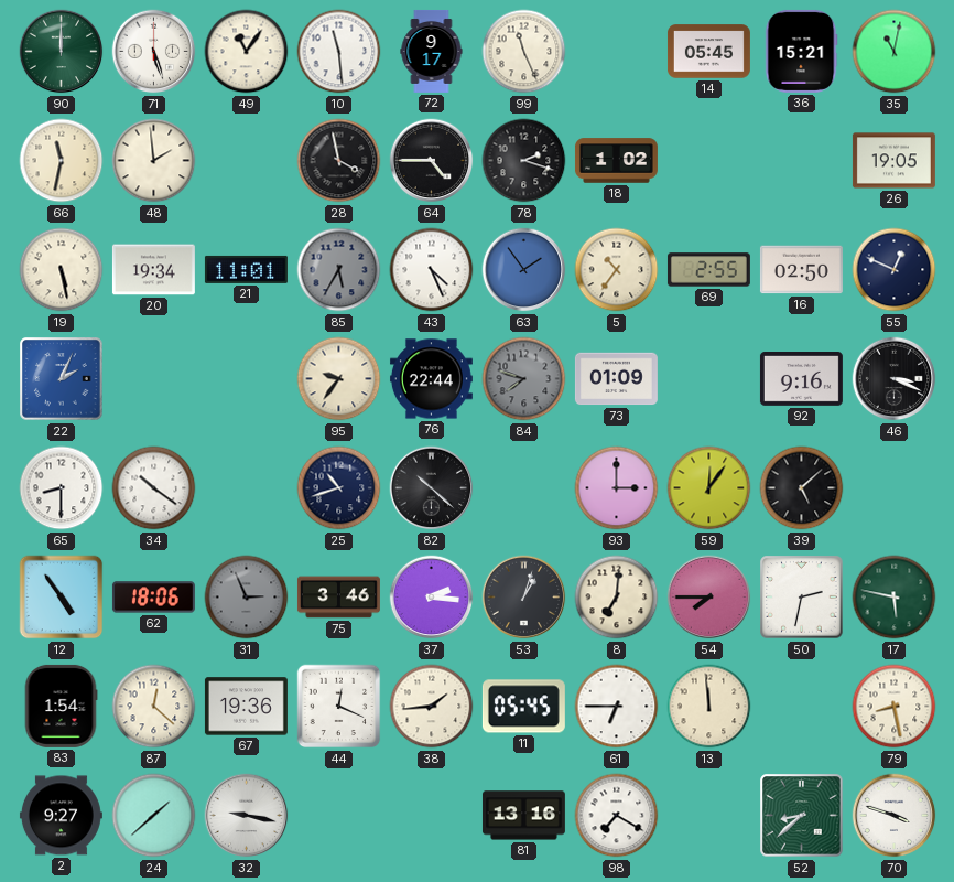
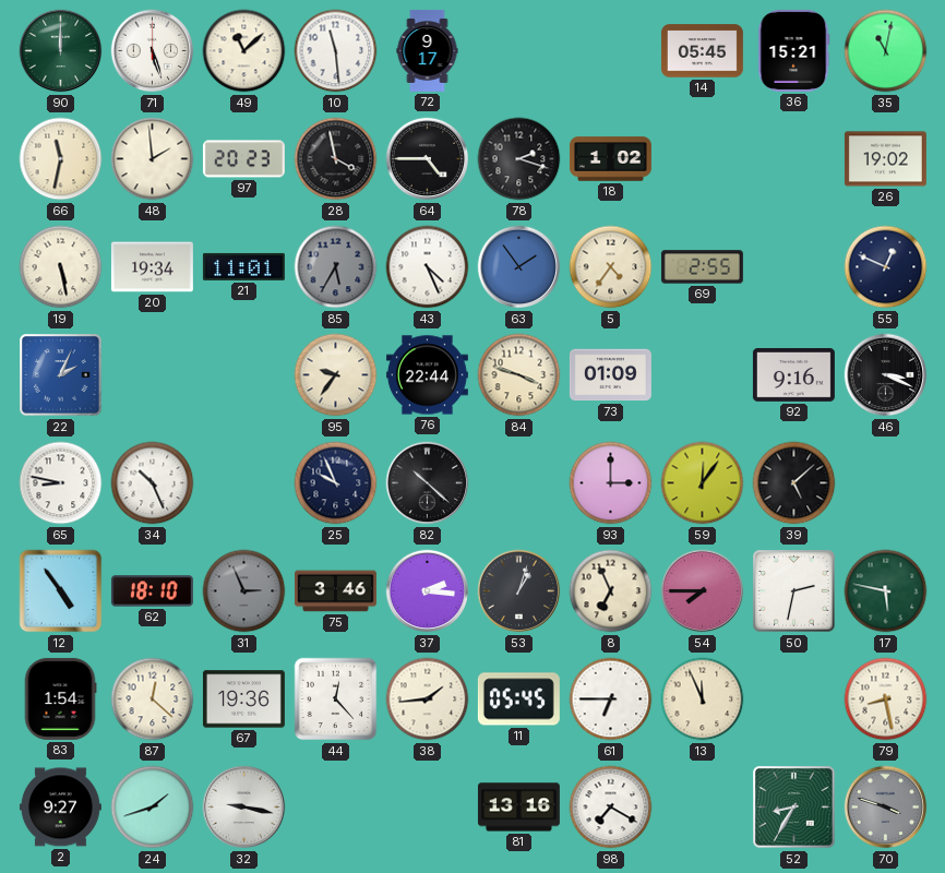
49: 11:06 -> 11:08 (244, 51)
99: 11:26 -> none (524, 52)
97: none -> 20:23 (243, 159)
26: 19:05 -> 19:02 (885, 159)
5: 10:36 -> 4:36 (611, 267)
16: 02:50 -> none (801, 270)
84: 7:48 -> 3:48 (519, 375)
84 dial: grey -> cream (519, 375)
65: 8:30 -> 8:47 (61, 483)
34: 10:21 -> 10:26 (153, 483)
25: 10:42 -> 9:56 (336, 483)
62: 18:06 -> 18:10 (152, 591)
8: 7:01 -> 6:56 (611, 591)
44: 12:19 -> 12:23 (336, 699)
13: 11:59 -> 11:56 (703, 699)
24: 1:38 -> 1:42 (153, 808)
52: 8:38 -> 8:35 (794, 808)
70 dial: white -> grey (886, 808)
